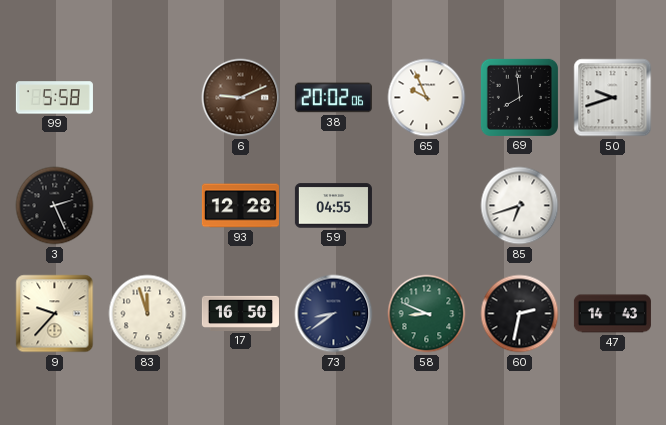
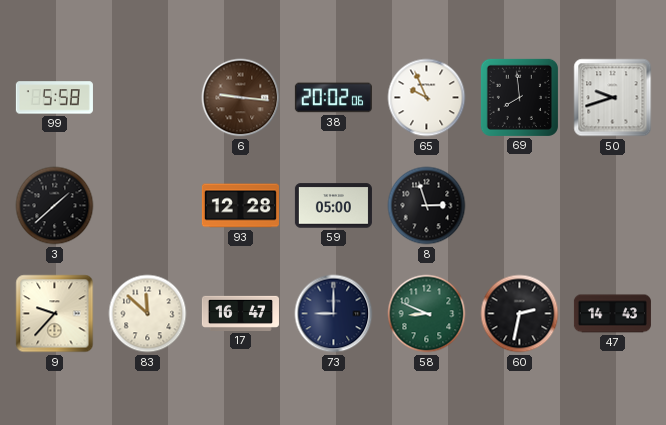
6: 9:11 -> 9:16 (241, 98)
3: 2:26 -> 1:38 (55, 206)
59: 04:55 -> 05:00 (333, 206)
8: none -> 2:57 (427, 206)
85: 6:42 -> none (520, 206)
83: 11:57 -> 11:52 (148, 314)
17: 16:50 -> 16:47 (240, 313)
73: 8:39 -> 9:00 (334, 314)
